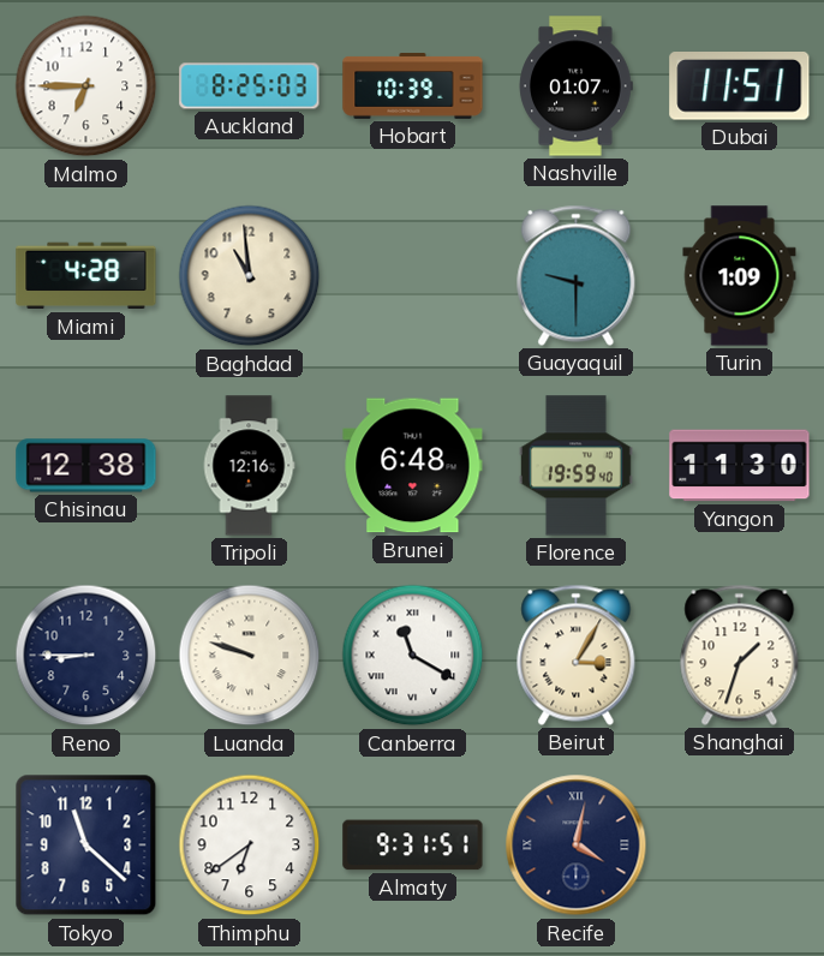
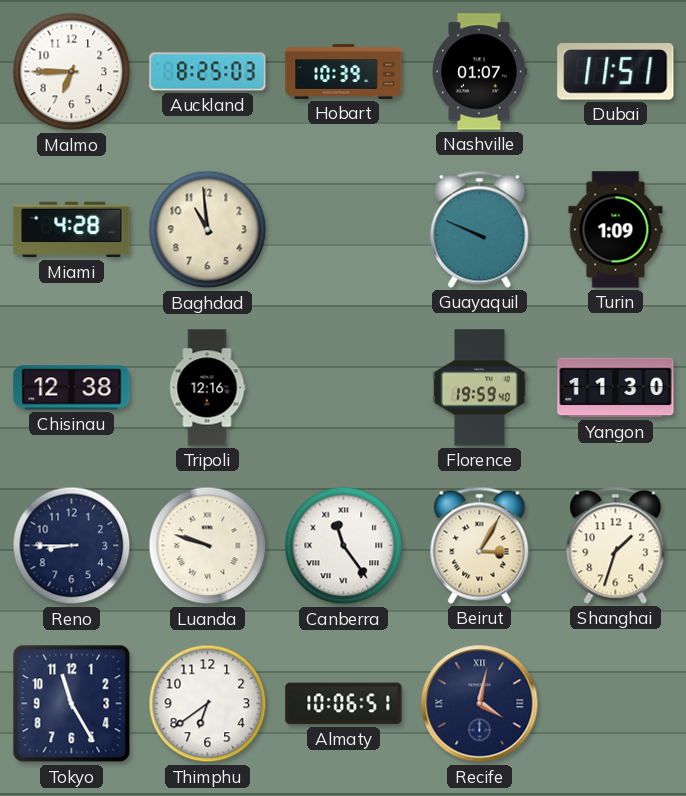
Guayaquil: 9:30 -> 9:49 (480, 229)
Brunei: 6:48 -> none (413, 466)
Canberra: 11:20 -> 11:24 (344, 546)
Tokyo: 11:22 -> 11:25 (72, 704)
Almaty: 9:31 -> 10:06 (344, 704)
